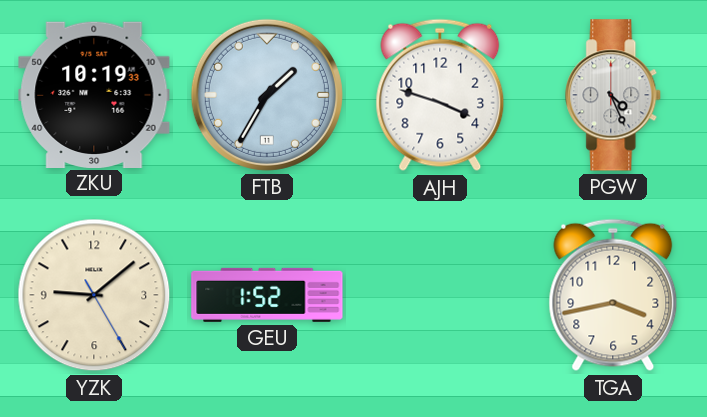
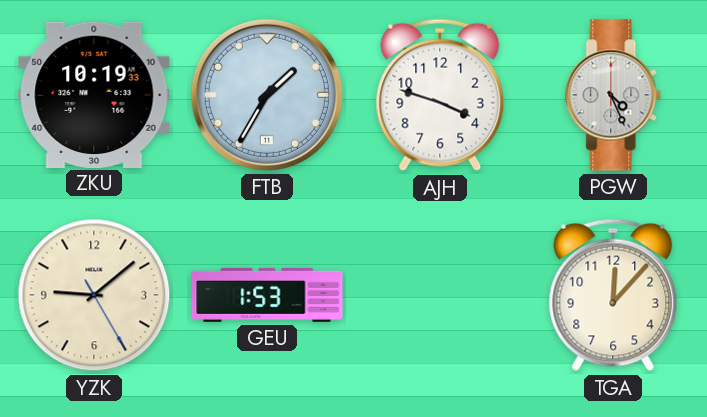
GEU: 1:52 -> 1:53 (267, 295)
TGA: 3:43 -> 12:07 (613, 295)
